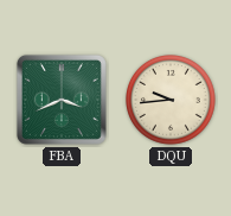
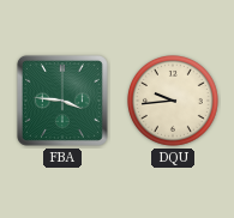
FBA: 3:41 -> 3:46 (62, 101)
